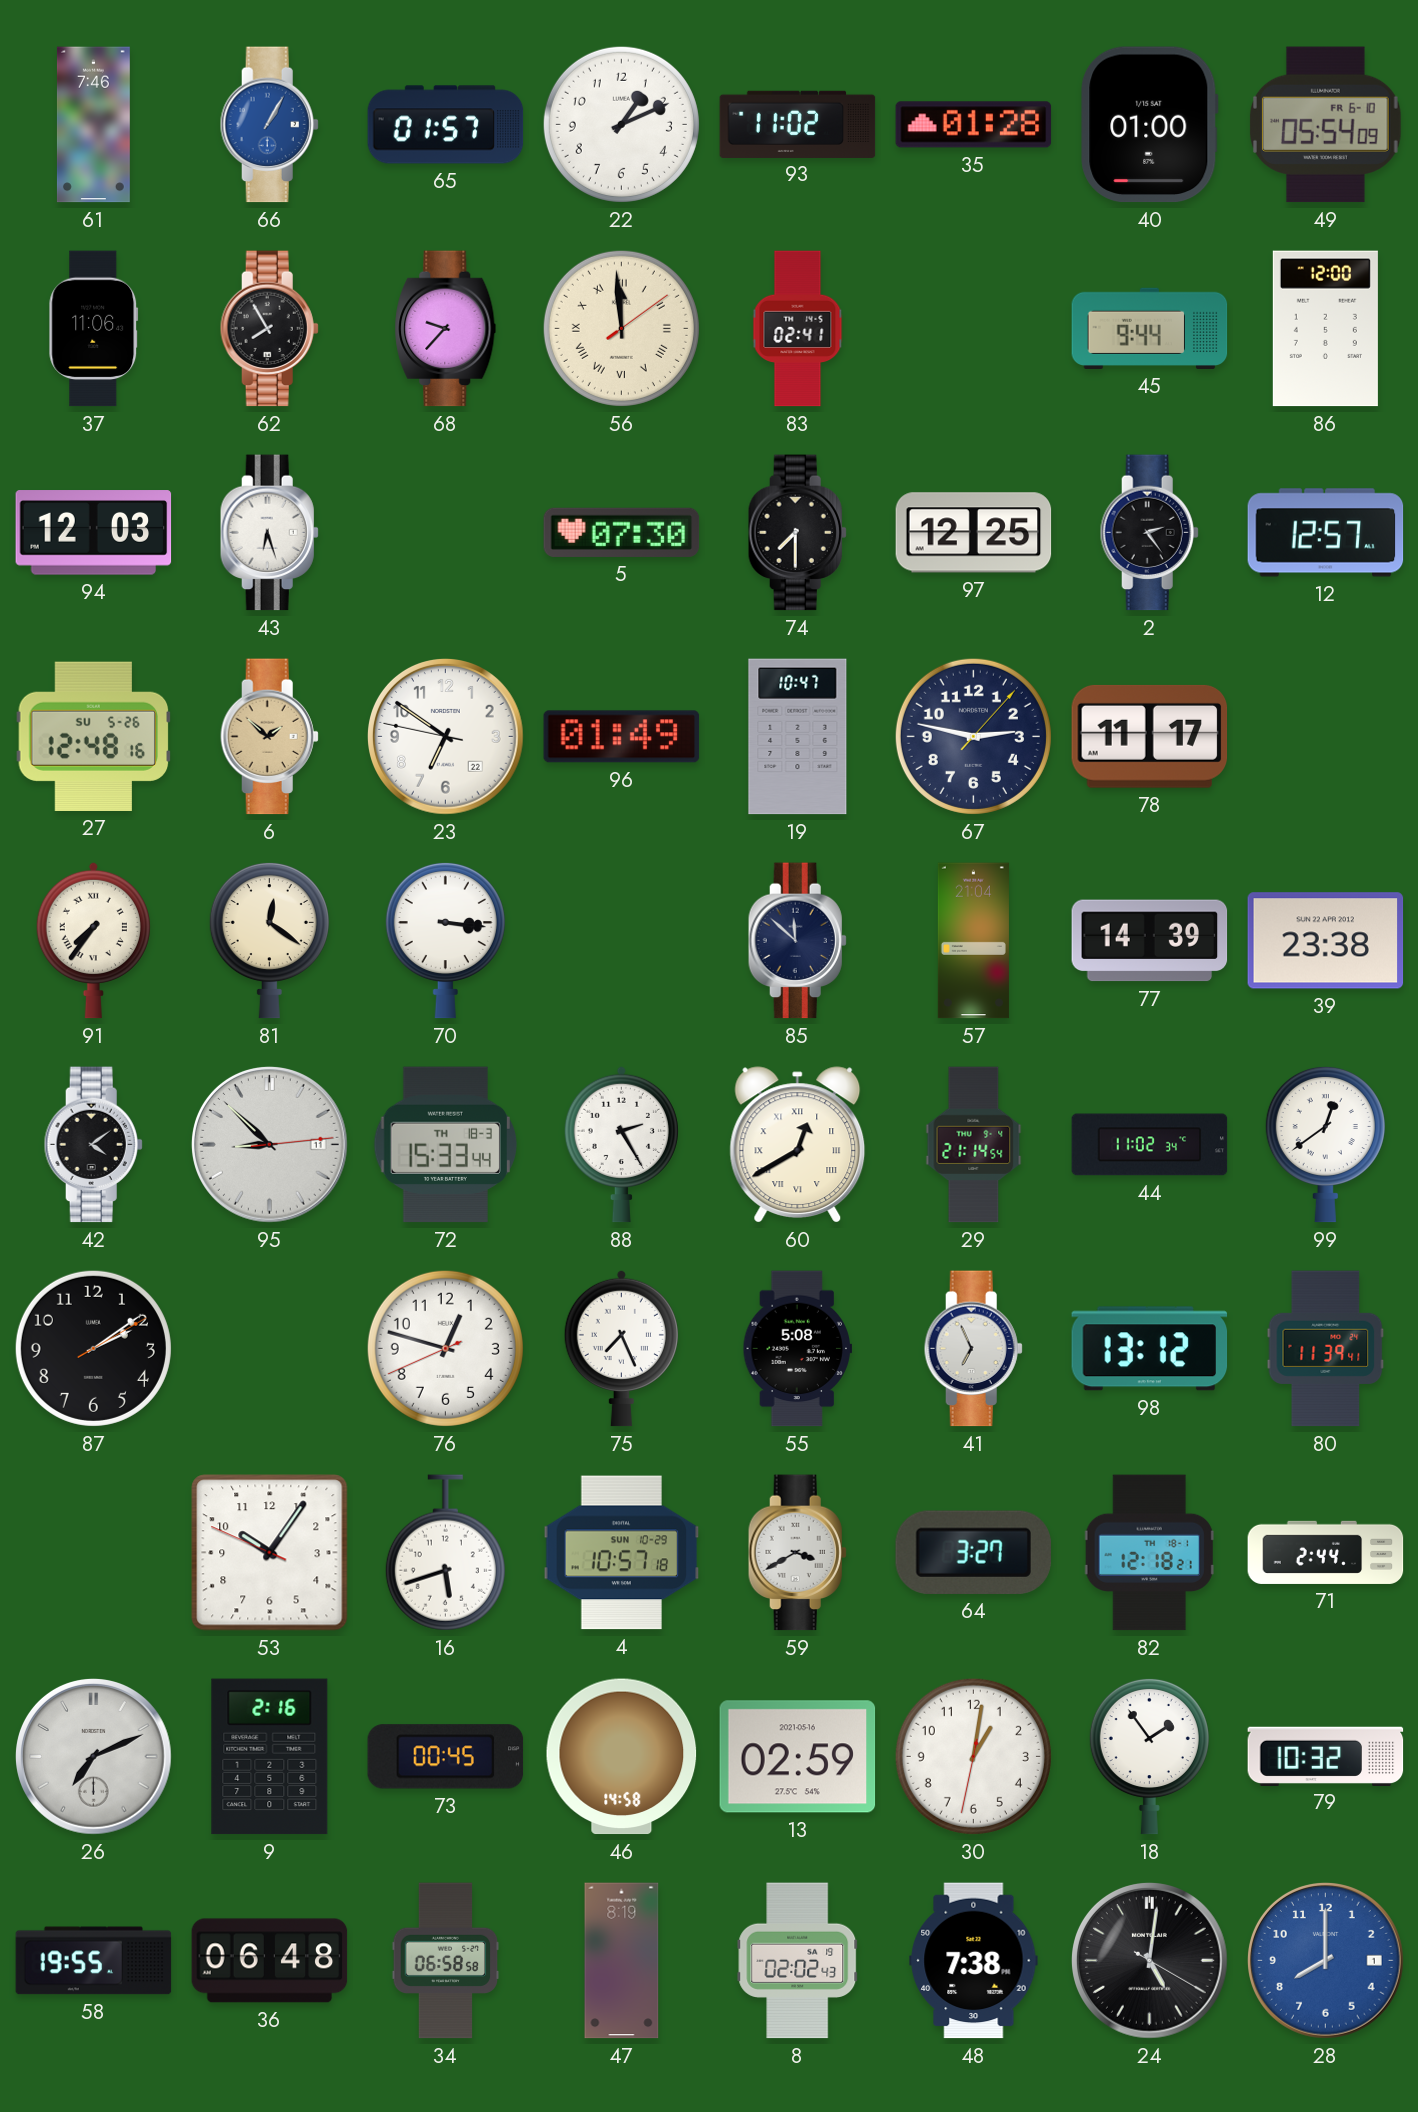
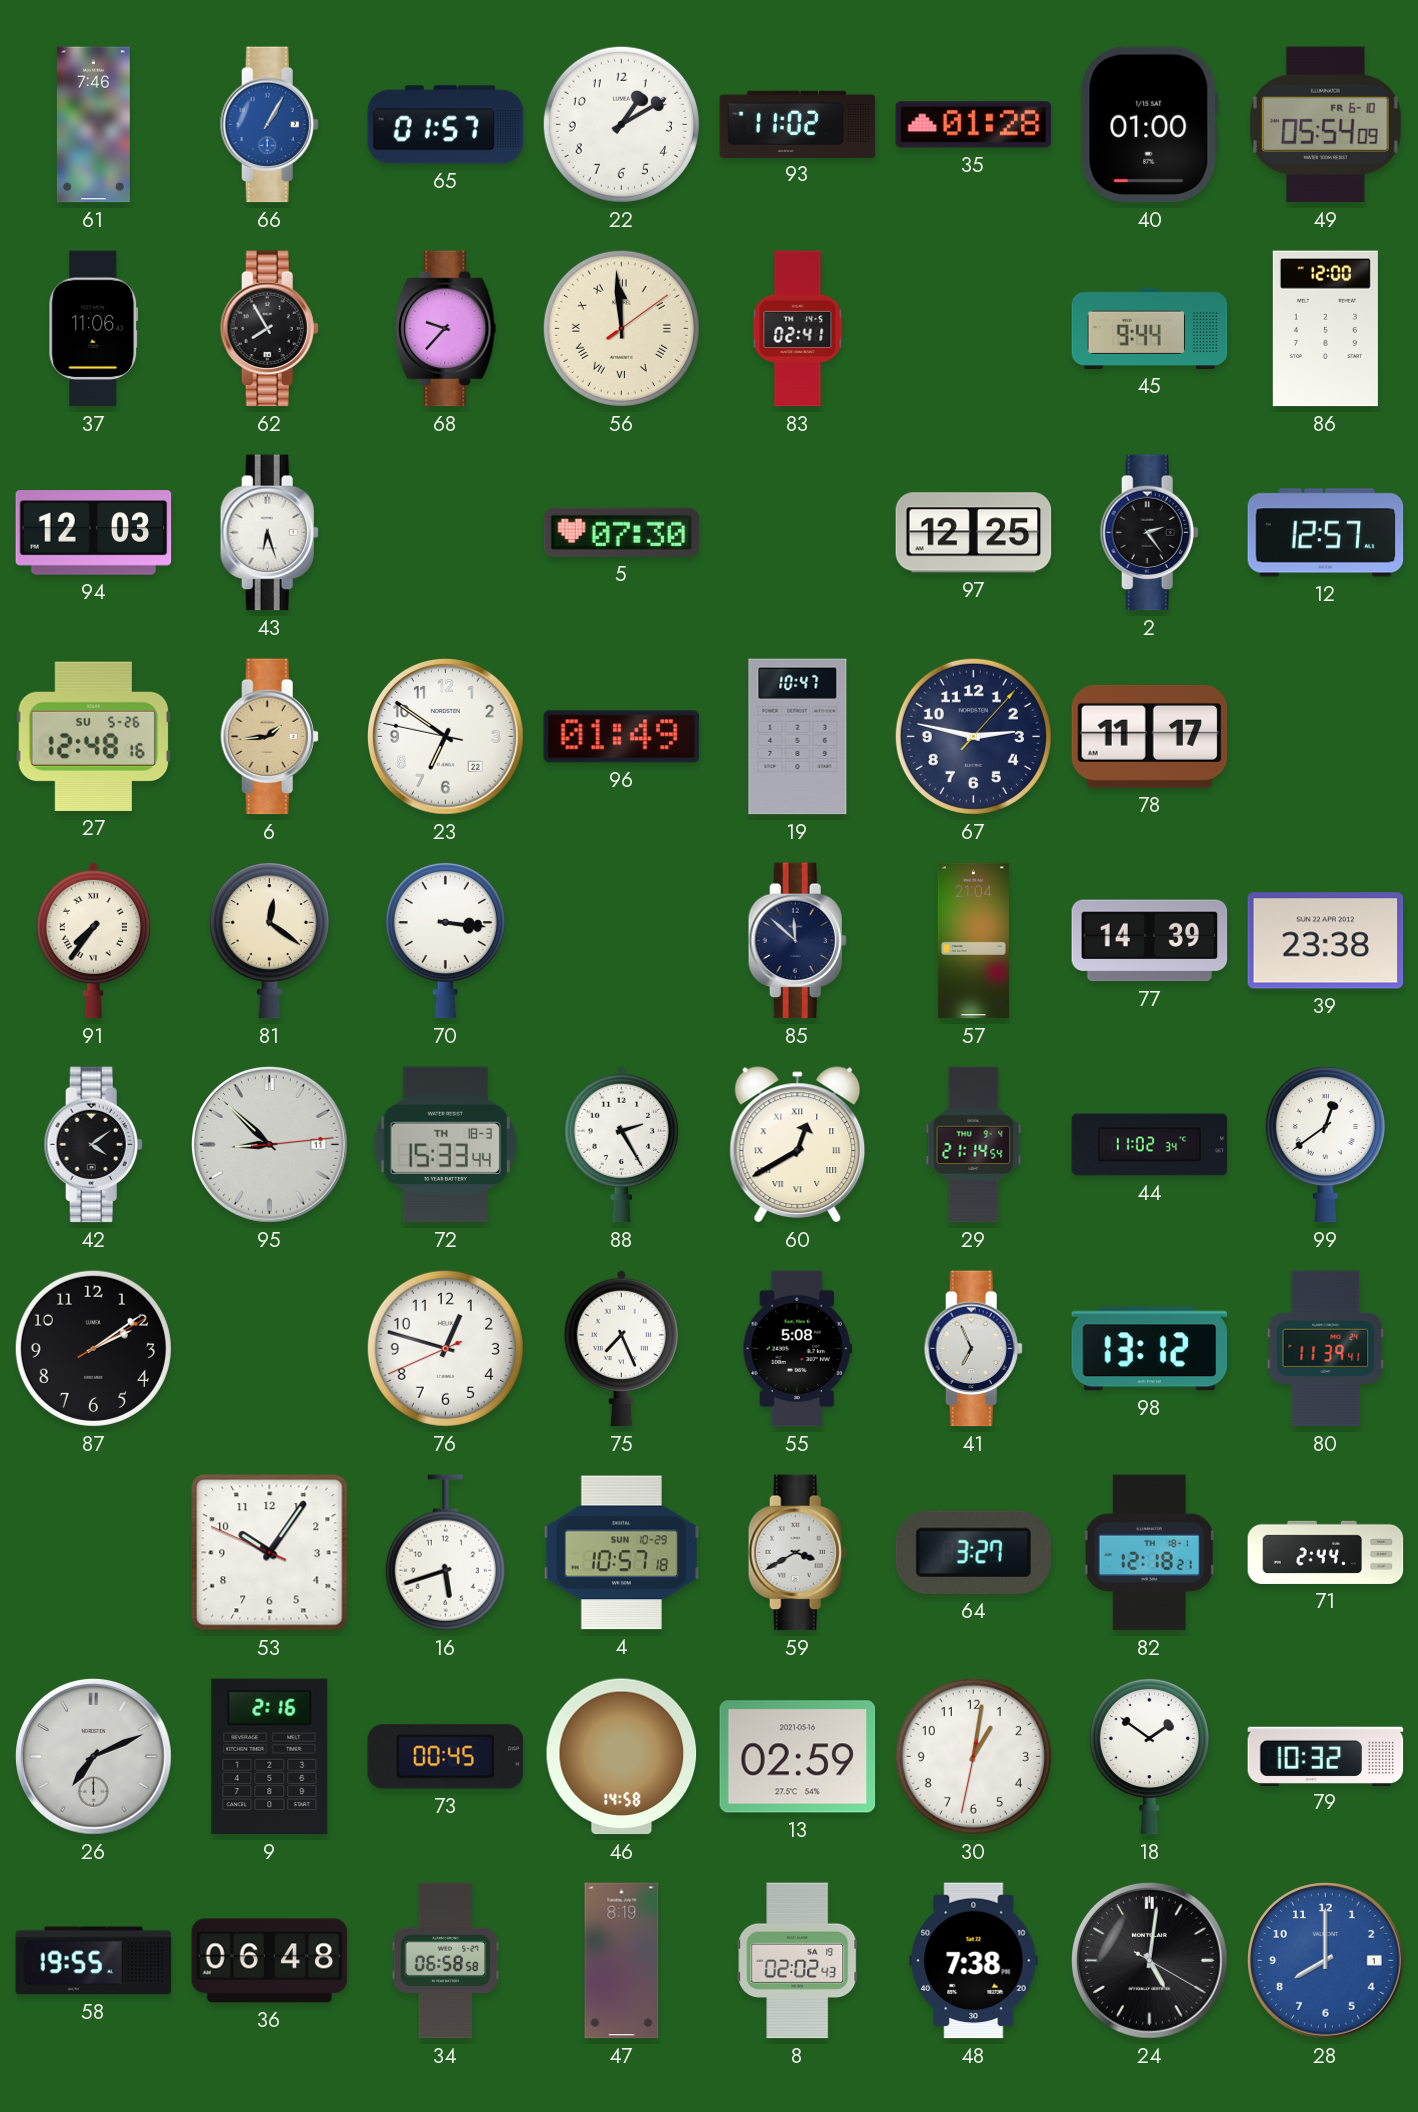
22: 1:11 -> 1:10 (621, 124)
74: 7:30 -> none (797, 533)
6: 1:52 -> 1:44 (269, 737)
18: 1:54 -> 1:51 (1149, 1756)
